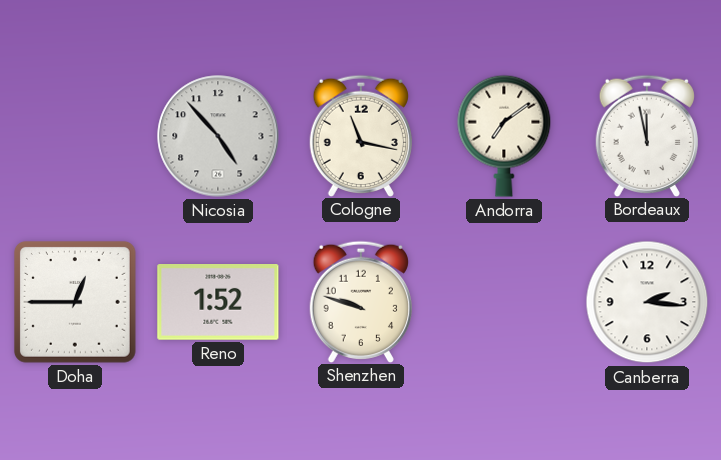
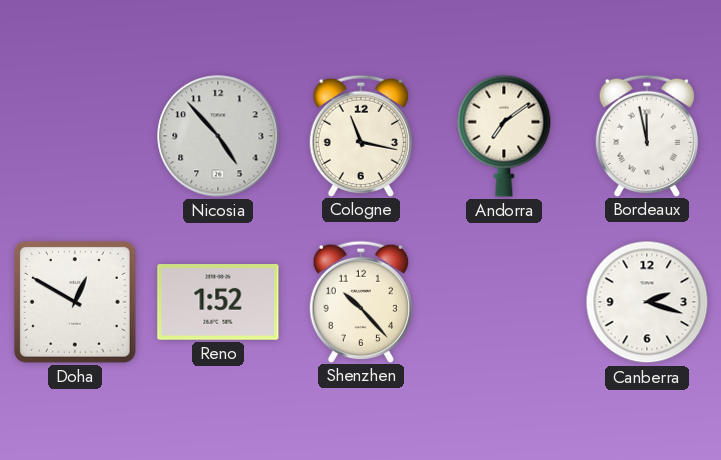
Doha: 12:45 -> 12:50 (75, 302)
Shenzhen: 9:48 -> 10:23 (361, 301)
Canberra: 2:16 -> 2:18 (647, 302)
